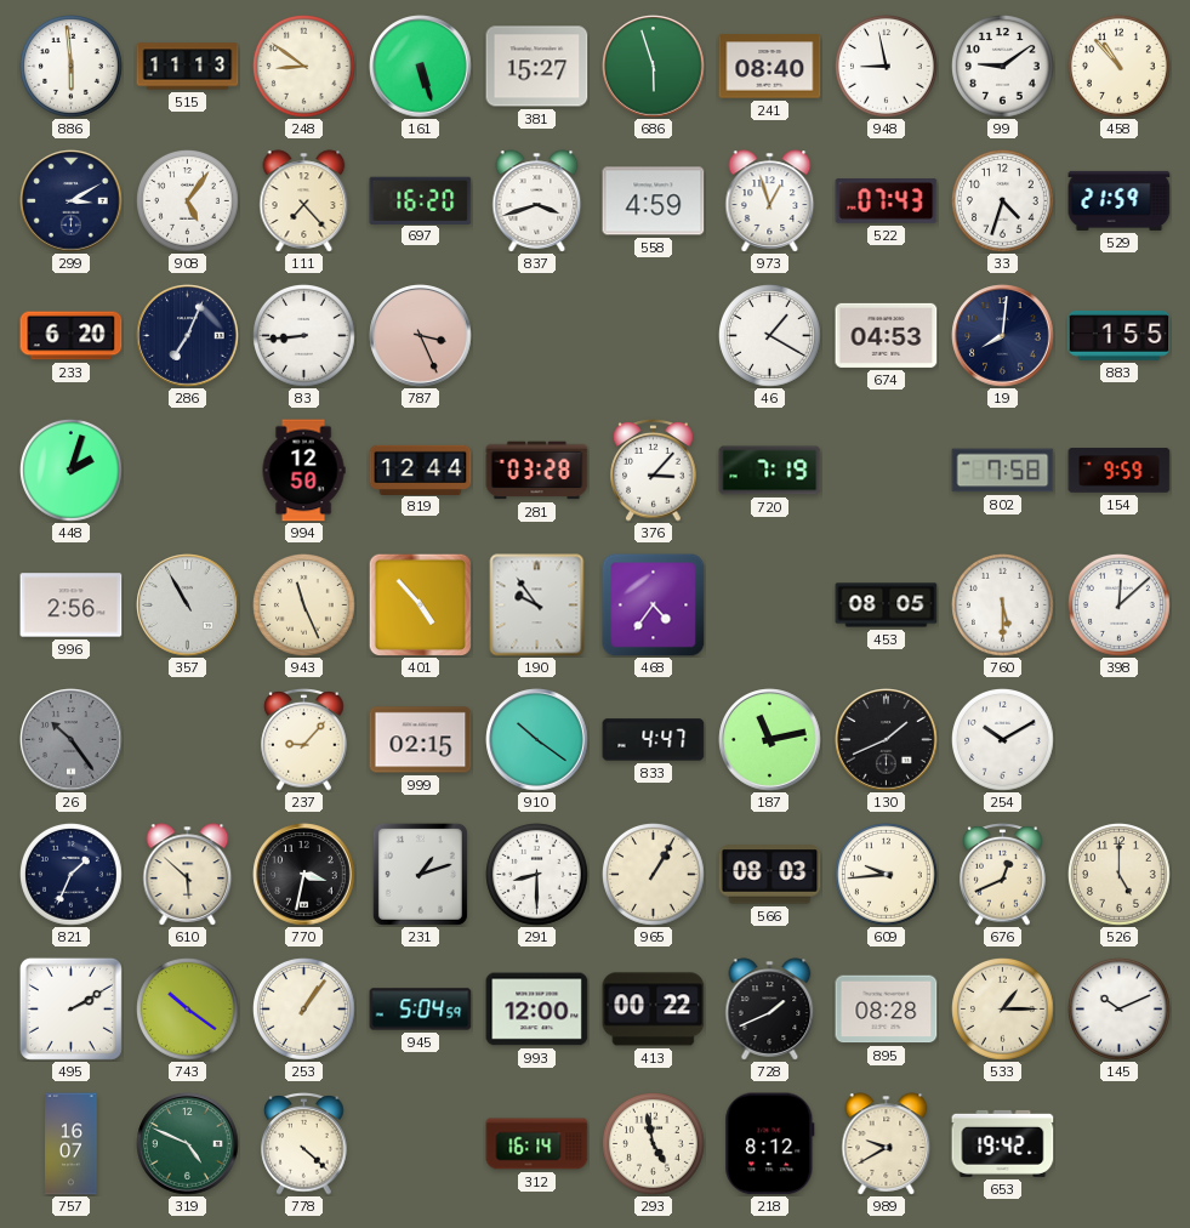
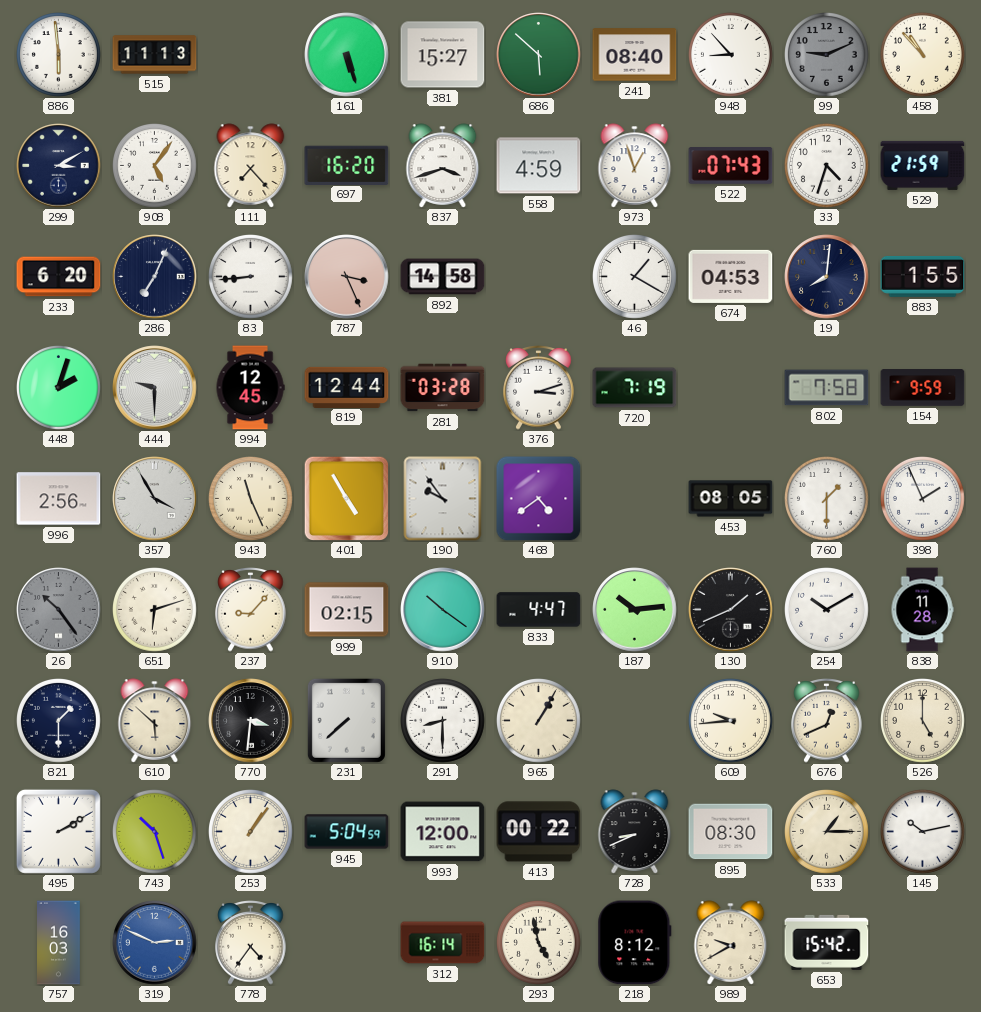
248: 8:51 -> none (304, 67)
686: 5:57 -> 5:52 (539, 55)
948: 8:58 -> 8:53 (731, 55)
99: 9:09 -> 9:11 (827, 55)
99 dial: white -> grey (827, 55)
892: none -> 14:58 (443, 277)
444: none -> 9:30 (155, 388)
994: 12:50 -> 12:45 (250, 388)
376: 3:07 -> 3:12 (539, 388)
357: 10:55 -> 3:55 (155, 499)
401: 4:53 -> 4:55 (346, 498)
468: 4:36 -> 4:39 (539, 499)
760: 5:30 -> 1:30 (827, 499)
398: 12:08 -> 1:56 (923, 499)
651: none -> 6:12 (155, 610)
187: 11:13 -> 10:14 (635, 610)
838: none -> 11:28 (922, 610)
821: 1:34 -> 1:30 (59, 721)
770: 3:32 -> 3:31 (251, 721)
231: 1:12 -> 7:38 (346, 720)
566: 08:03 -> none (770, 875)
743: 10:21 -> 10:27 (155, 832)
728: 1:41 -> 8:41 (635, 832)
895: 08:28 -> 08:30 (731, 832)
145: 10:11 -> 10:13 (923, 832)
757: 16:07 -> 16:03 (59, 943)
319: 4:49 -> 2:49 (155, 943)
319 dial: green -> blue (155, 943)
778: 4:22 -> 4:36 (251, 943)
653: 19:42 -> 15:42 (827, 942)
